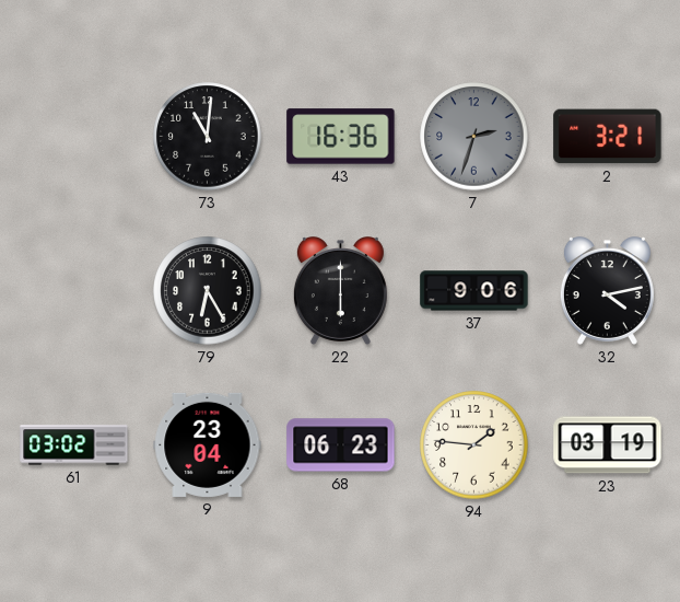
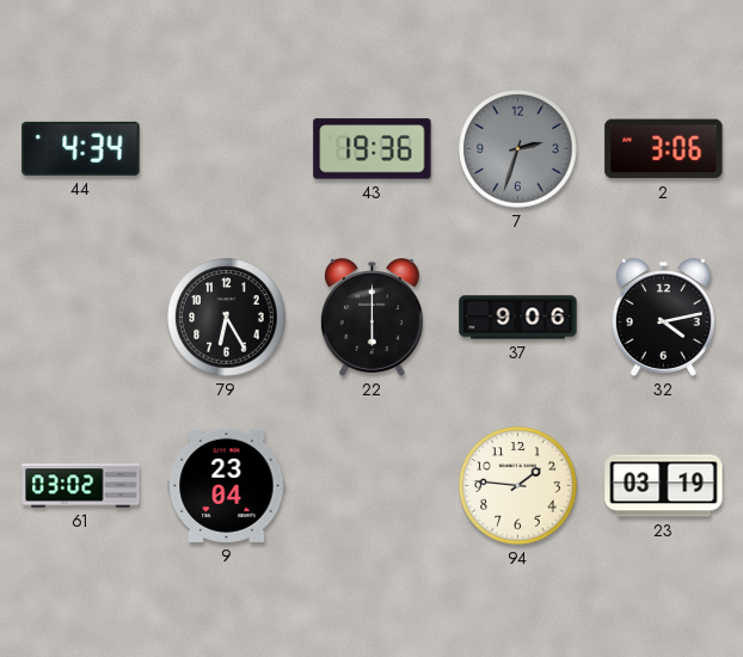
44: none -> 4:34 (81, 148)
73: 11:01 -> none (208, 137)
43: 16:36 -> 19:36 (373, 149)
2: 3:21 -> 3:06 (664, 149)
68: 06:23 -> none (341, 445)
